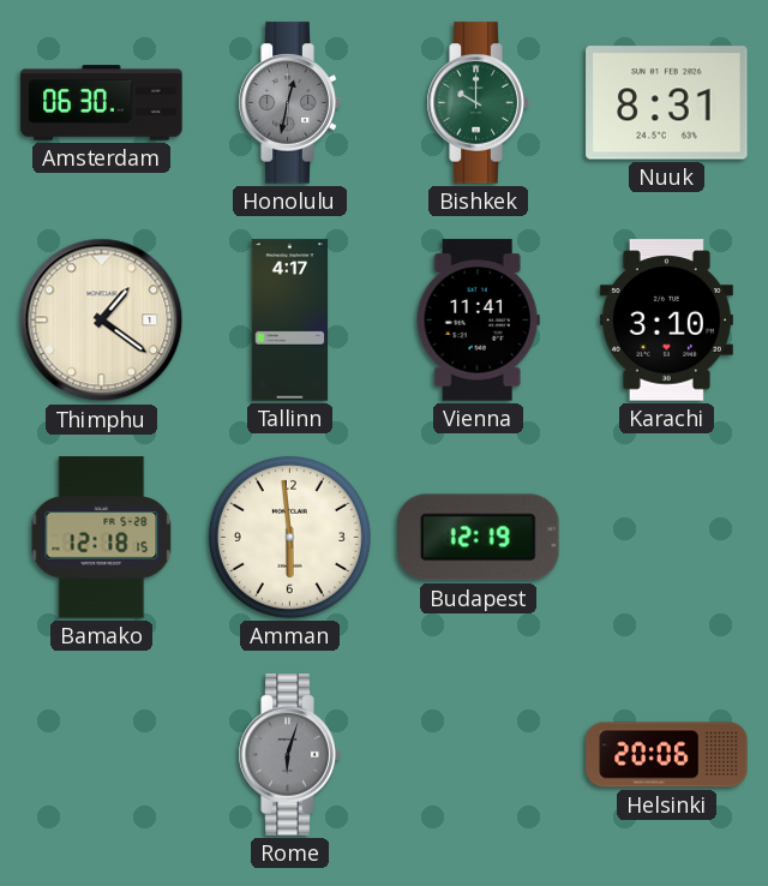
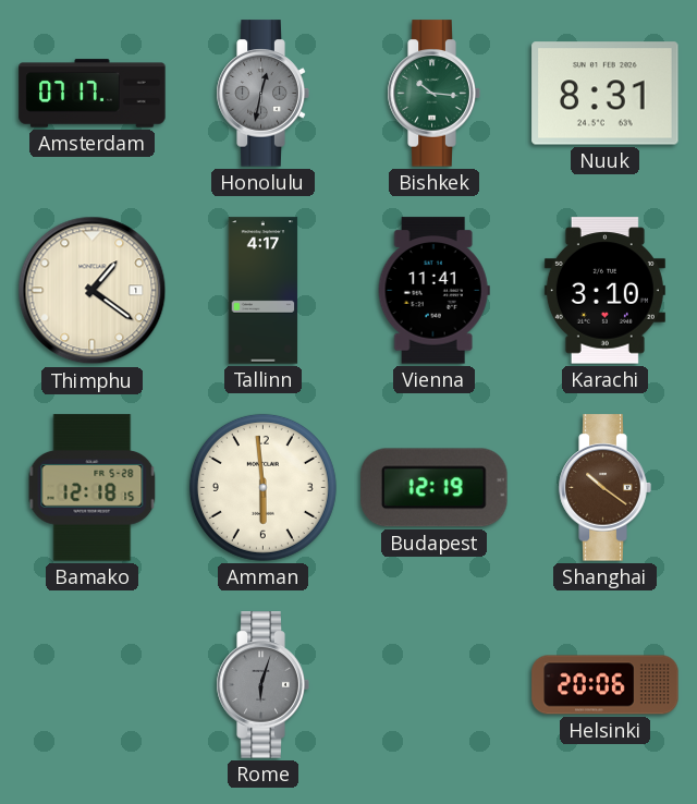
Amsterdam: 06:30 -> 07:17 (93, 94)
Bishkek: 10:00 -> 10:16 (433, 94)
Shanghai: none -> 10:21 (604, 488)
